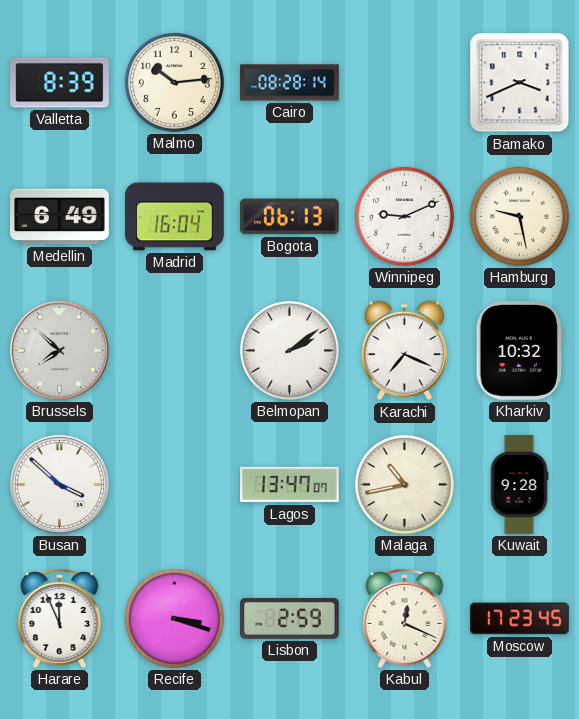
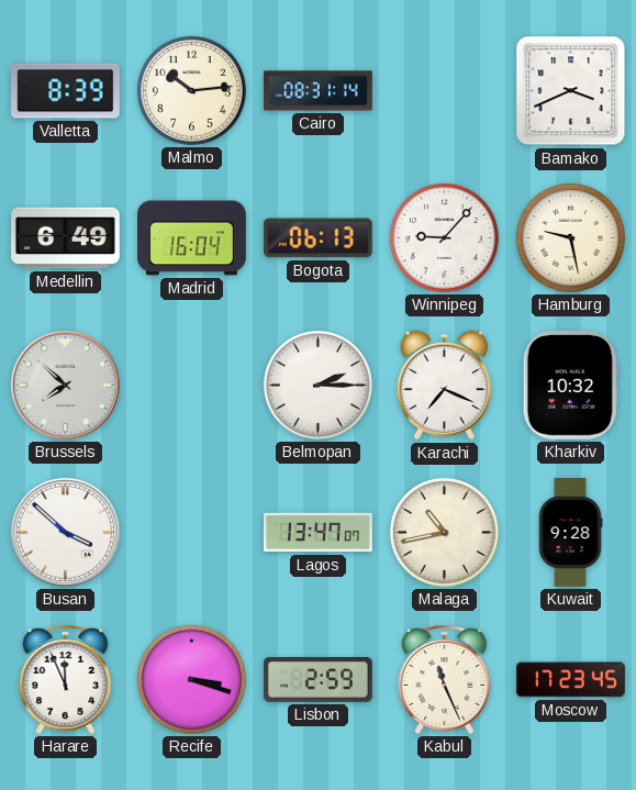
Cairo: 08:28 -> 08:31 (319, 91)
Winnipeg: 9:11 -> 9:07 (444, 237)
Belmopan: 2:09 -> 2:15 (317, 385)
Kabul: 12:19 -> 11:26 (445, 680)
